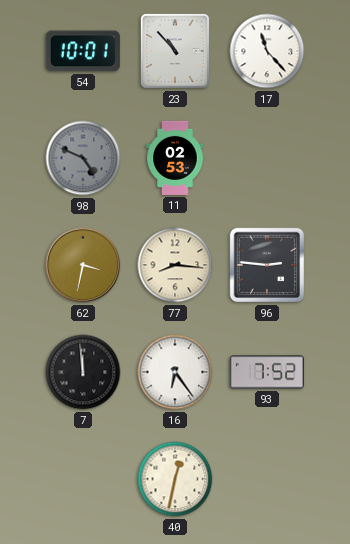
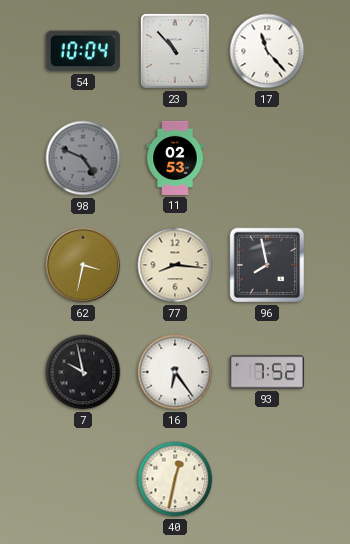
54: 10:01 -> 10:04 (83, 51)
96: 2:46 -> 7:58 (267, 265)
7: 11:59 -> 9:58 (83, 372)
